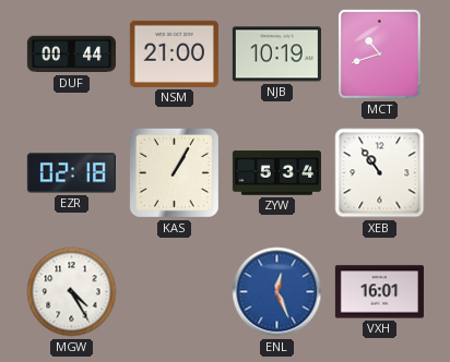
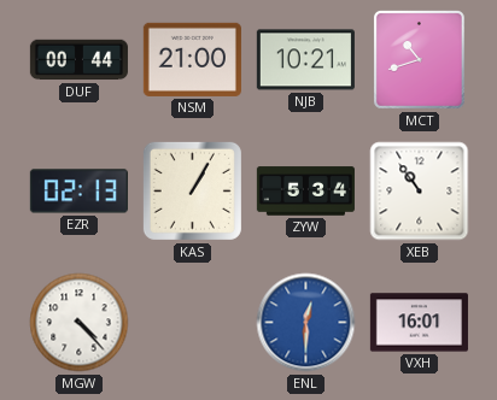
NJB: 10:19 -> 10:21 (305, 60)
EZR: 02:18 -> 02:13 (78, 192)
MGW: 4:25 -> 4:23 (80, 323)
ENL: 12:26 -> 12:30 (306, 323)
